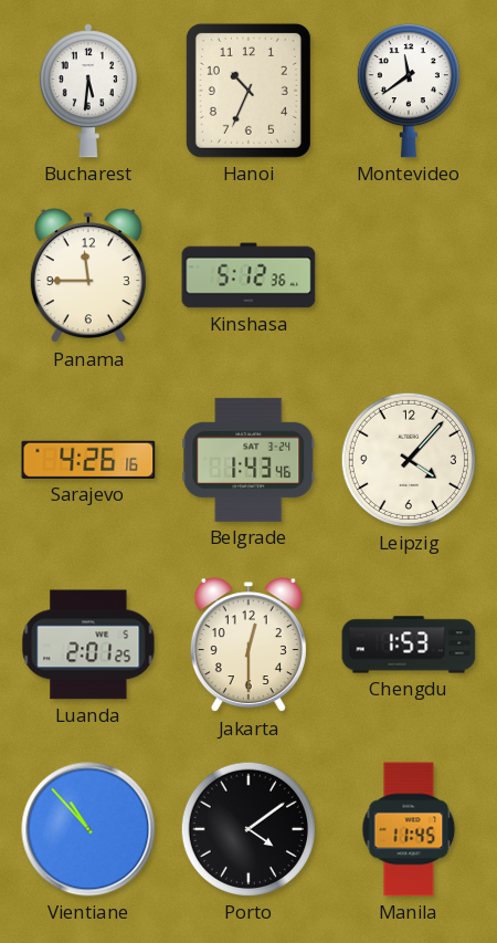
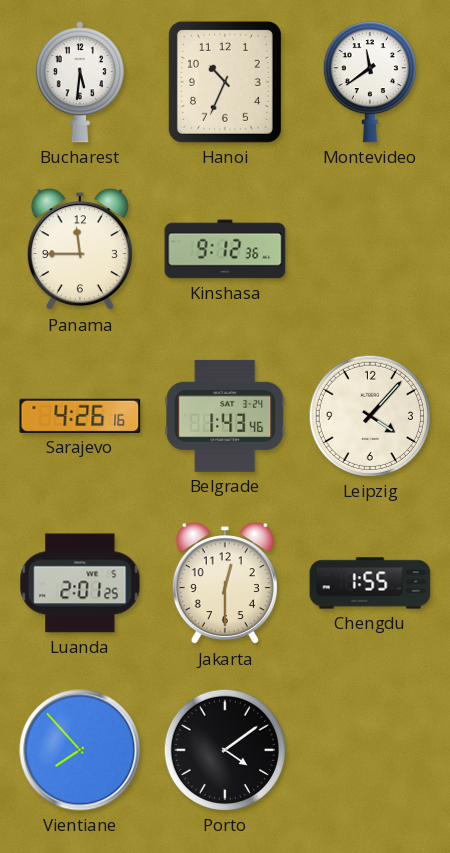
Kinshasa: 5:12 -> 9:12 (225, 249)
Chengdu: 1:53 -> 1:55 (370, 583)
Vientiane: 10:53 -> 7:53 (80, 750)
Manila: 11:45 -> none (409, 829)
